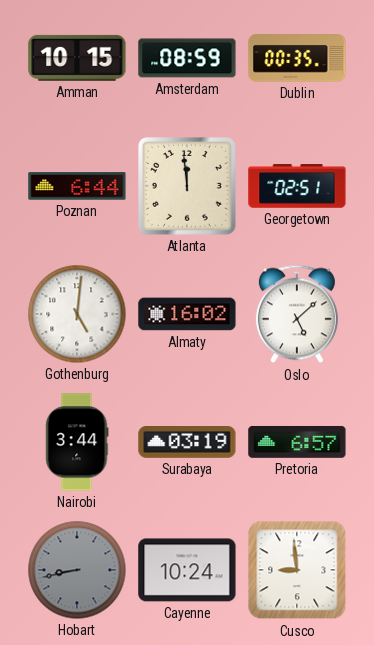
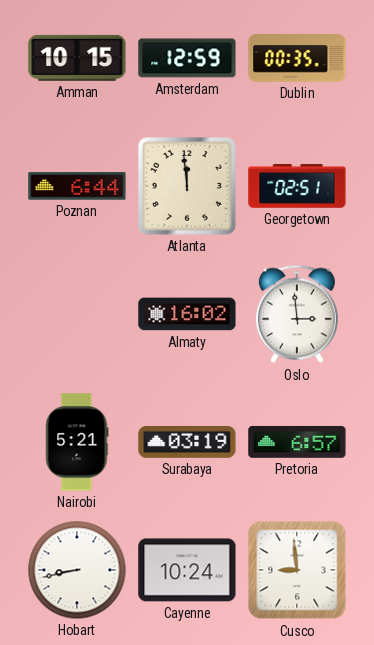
Amsterdam: 08:59 -> 12:59 (187, 58)
Gothenburg: 5:01 -> none (77, 314)
Oslo: 5:08 -> 2:59 (297, 314)
Nairobi: 3:44 -> 5:21 (77, 442)
Hobart dial: grey -> white (77, 570)
